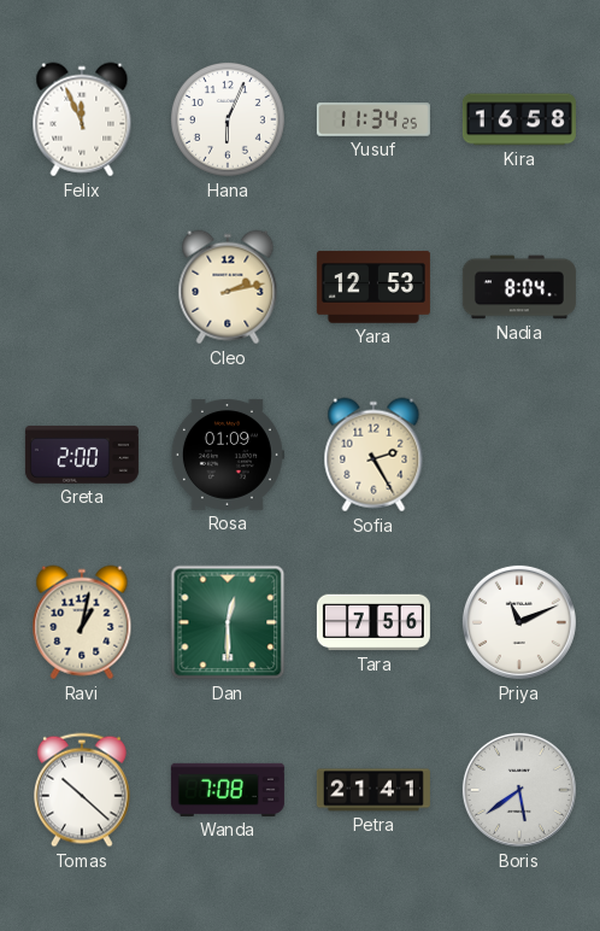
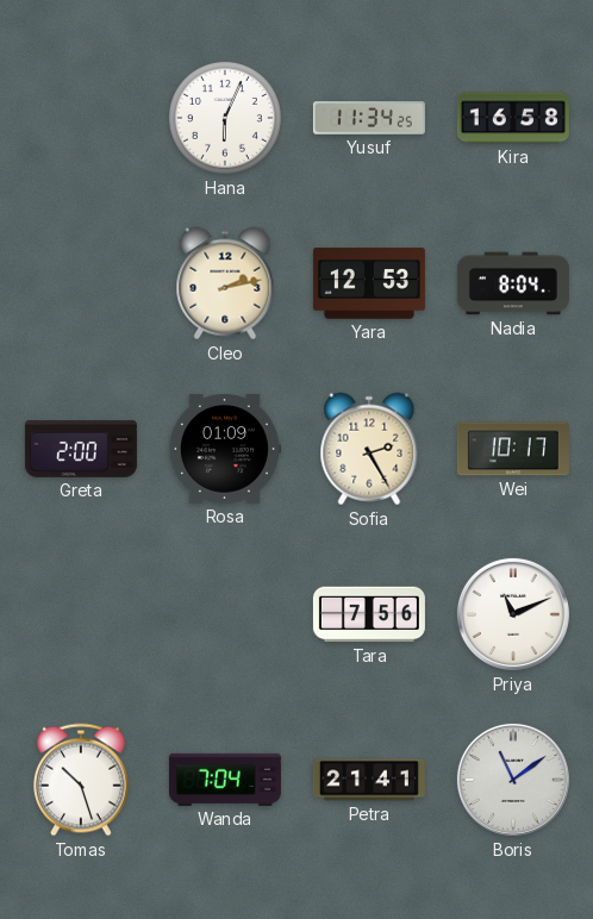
Felix: 11:56 -> none (82, 119)
Wei: none -> 10:17 (513, 449)
Ravi: 1:02 -> none (82, 622)
Dan: 12:30 -> none (228, 622)
Tomas: 10:22 -> 10:27 (81, 780)
Wanda: 7:08 -> 7:04 (225, 780)
Boris: 5:39 -> 11:09 (513, 780)
